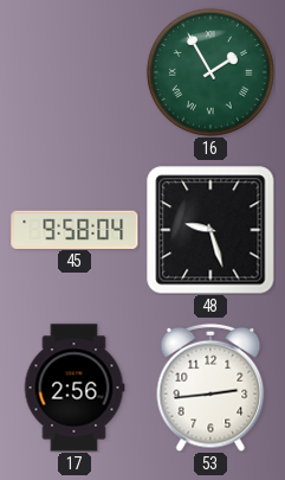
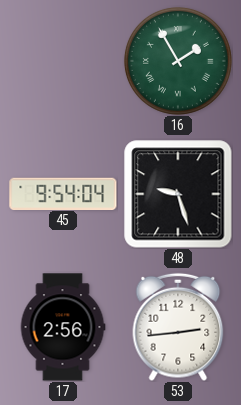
45: 9:58 -> 9:54 (63, 193)
